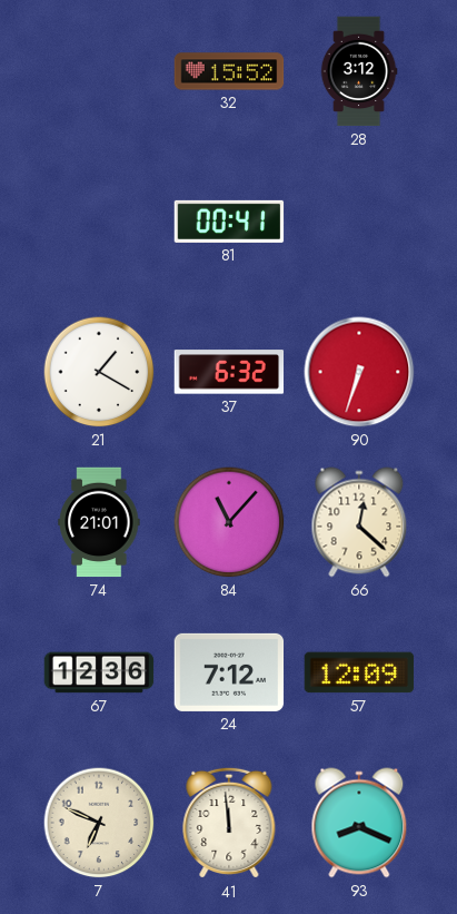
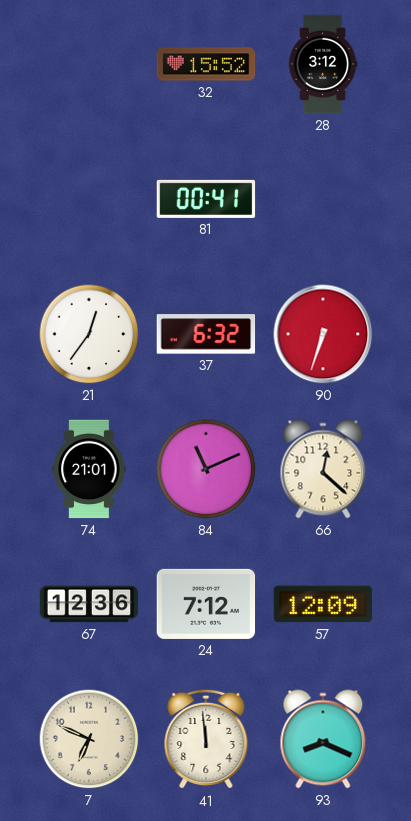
21: 1:20 -> 12:36 (89, 334)
84: 11:07 -> 11:11 (206, 469)
